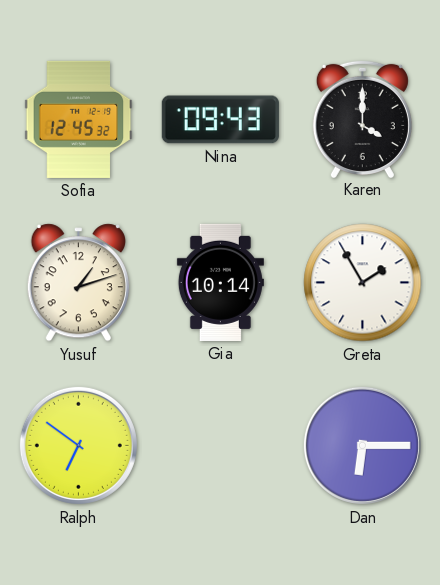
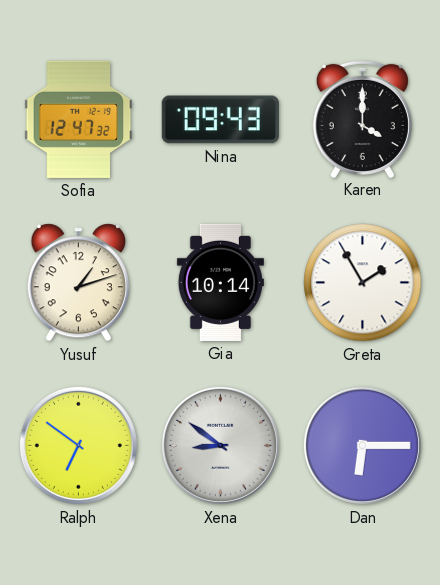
Sofia: 12:45 -> 12:47 (79, 119)
Xena: none -> 8:51 (220, 445)
